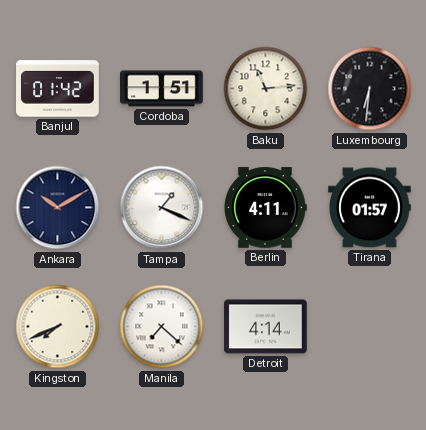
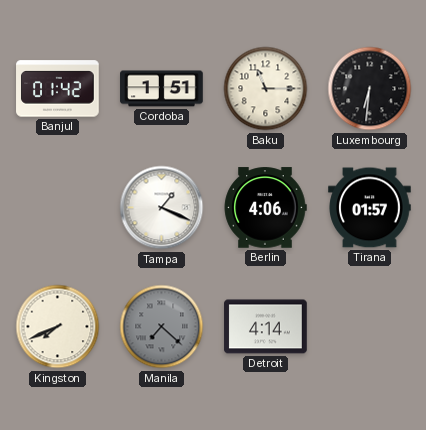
Baku: 11:14 -> 11:15 (266, 89)
Ankara: 10:10 -> none (58, 208)
Berlin: 4:11 -> 4:06 (265, 208)
Manila dial: white -> grey (162, 327)
